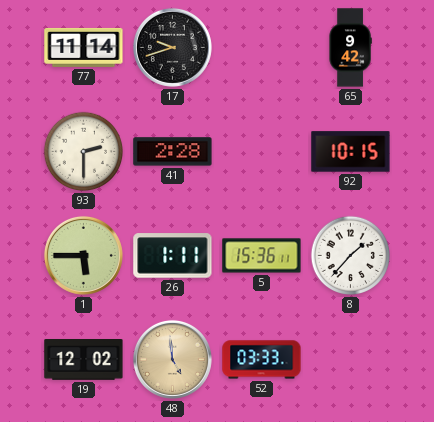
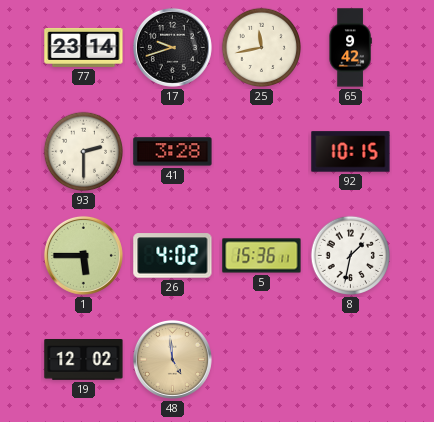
77: 11:14 -> 23:14 (84, 47)
25: none -> 11:43 (262, 48)
41: 2:28 -> 3:28 (173, 152)
26: 1:11 -> 4:02 (173, 256)
8: 1:37 -> 1:32 (351, 256)
52: 03:33 -> none (262, 360)
